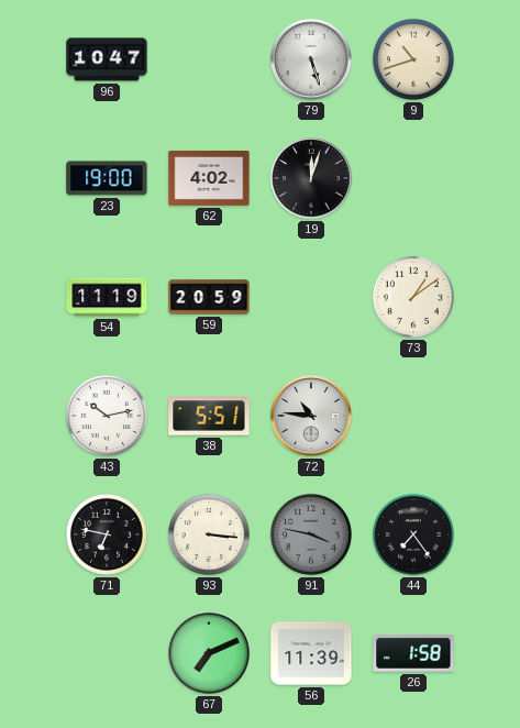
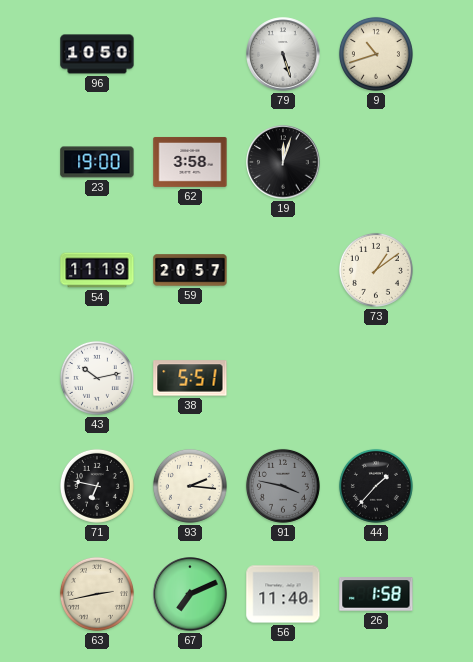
96: 10:47 -> 10:50 (97, 54)
62: 4:02 -> 3:58 (190, 162)
59: 20:59 -> 20:57 (190, 270)
72: 10:46 -> none (311, 416)
93: 3:16 -> 2:16 (190, 486)
44: 7:24 -> 1:37 (376, 486)
63: none -> 2:43 (97, 594)
56: 11:39 -> 11:40 (283, 594)
